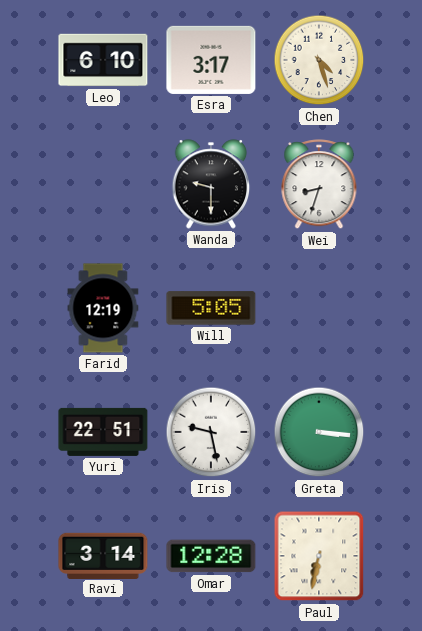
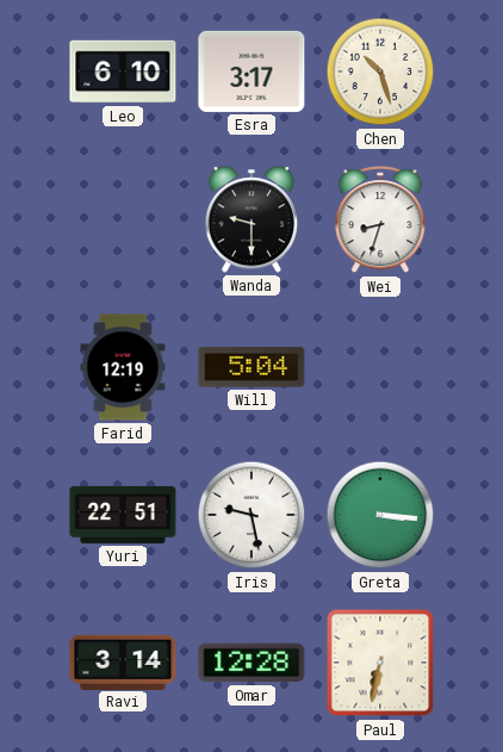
Chen: 4:27 -> 10:27 (380, 72)
Will: 5:05 -> 5:04 (251, 367)
